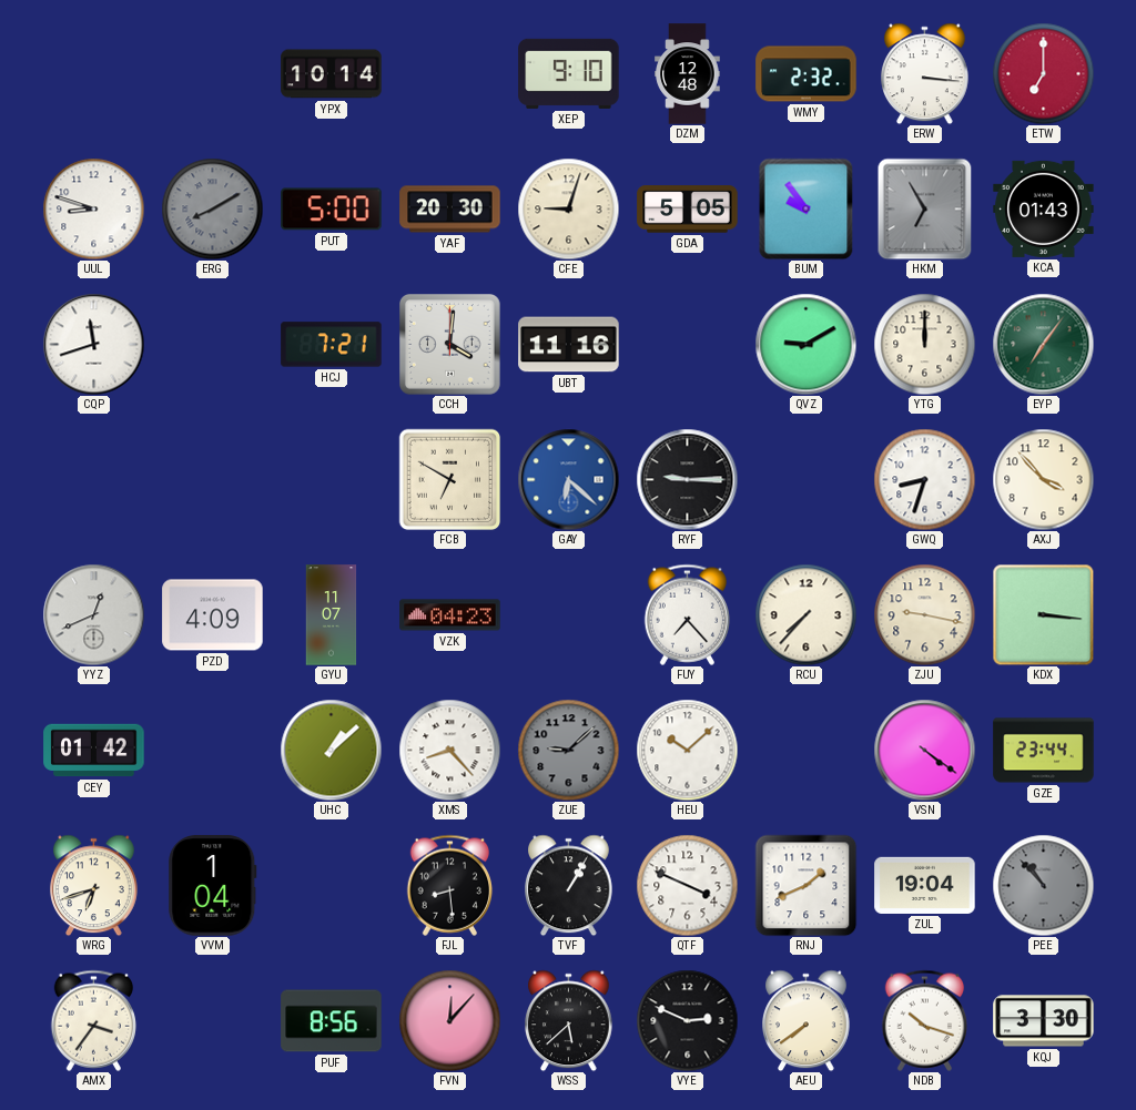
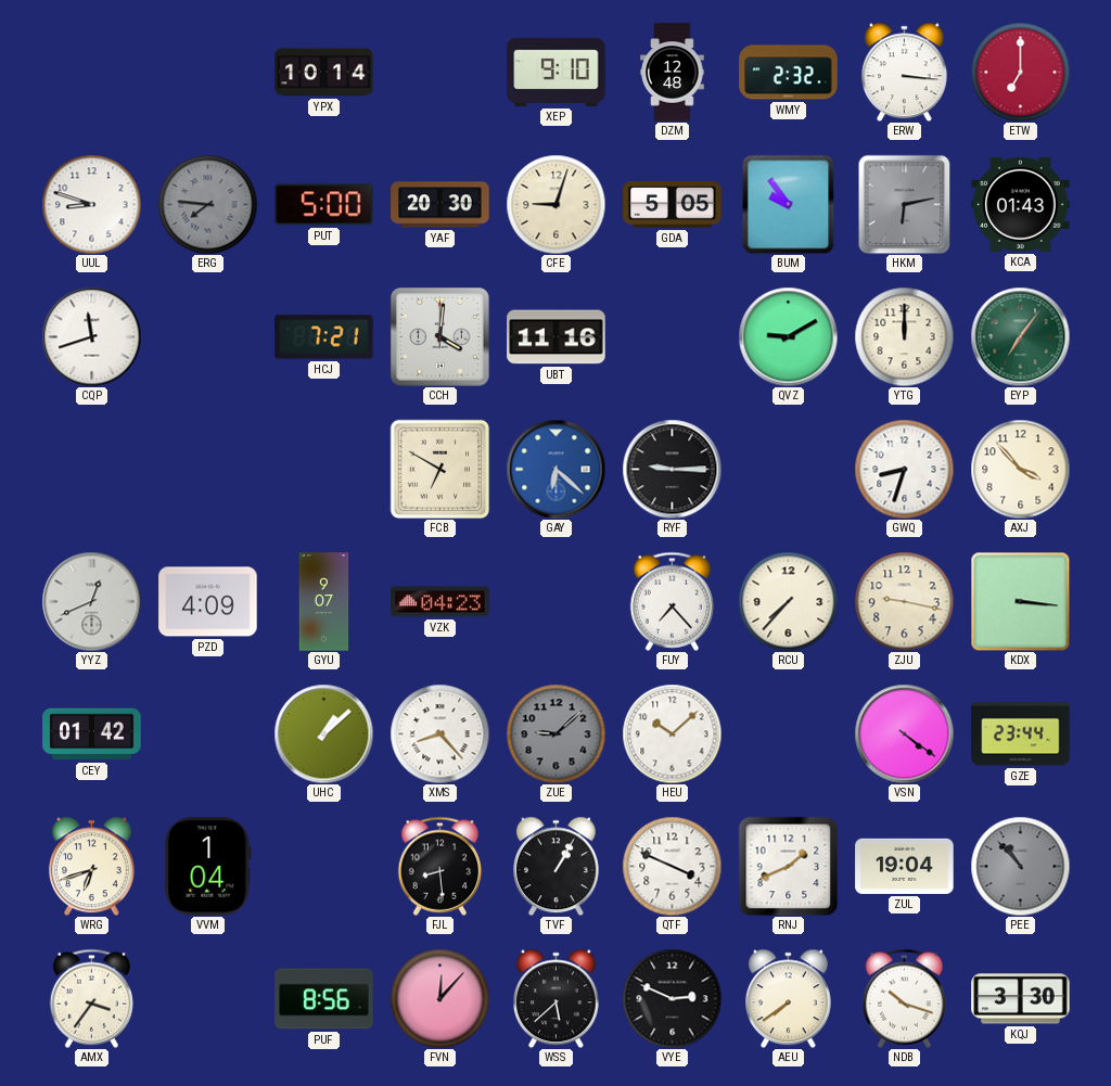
ERG: 8:10 -> 7:46 (207, 204)
HKM: 6:55 -> 6:13 (905, 204)
GYU: 11:07 -> 9:07 (324, 602)
